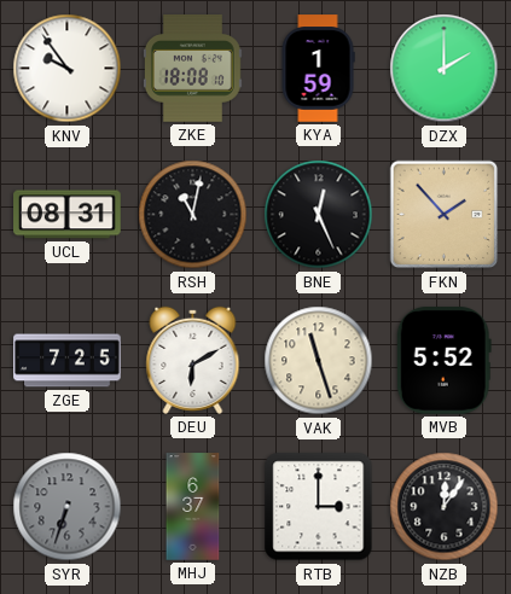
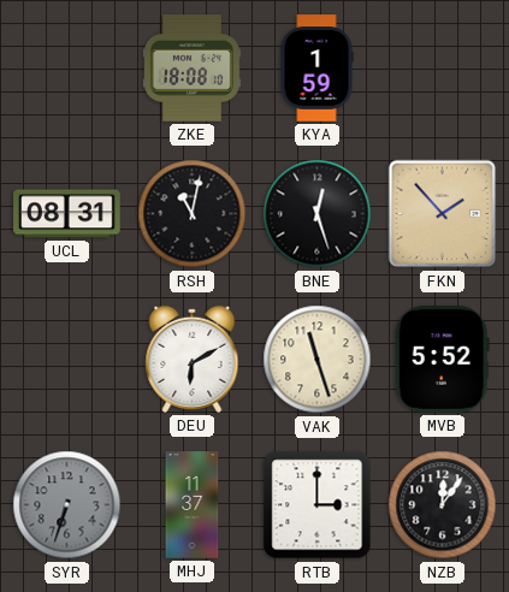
KNV: 9:54 -> none (68, 69)
DZX: 2:00 -> none (445, 69)
BNE: 12:26 -> 12:27 (318, 214)
ZGE: 7:25 -> none (68, 361)
MHJ: 6:37 -> 11:37 (193, 505)
